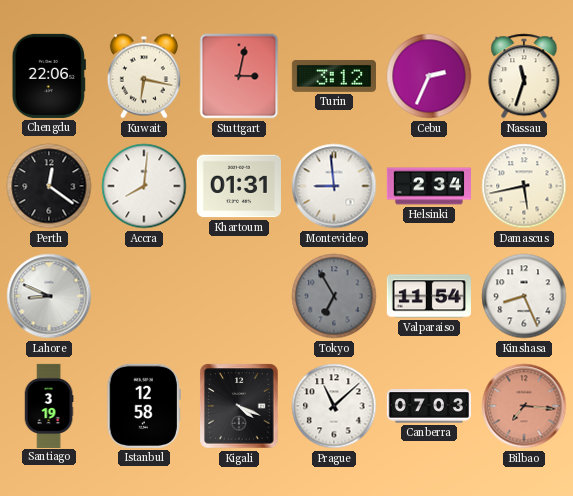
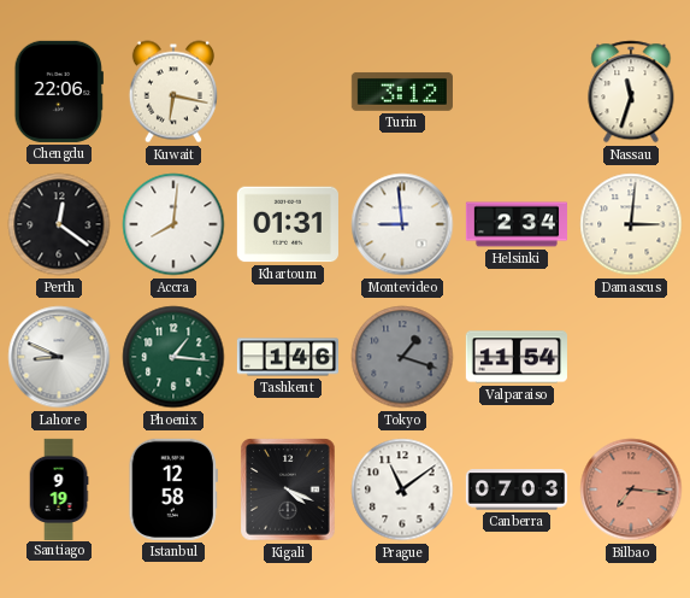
Stuttgart: 3:02 -> none (239, 76)
Cebu: 2:34 -> none (429, 76)
Damascus: 5:43 -> 3:01 (631, 224)
Phoenix: none -> 1:16 (173, 357)
Tashkent: none -> 1:46 (287, 357)
Tokyo: 6:55 -> 1:18 (402, 357)
Kinshasa: 8:26 -> none (524, 296)
Santiago: 3:19 -> 9:19 (59, 488)
Prague: 11:08 -> 11:09 (402, 489)
